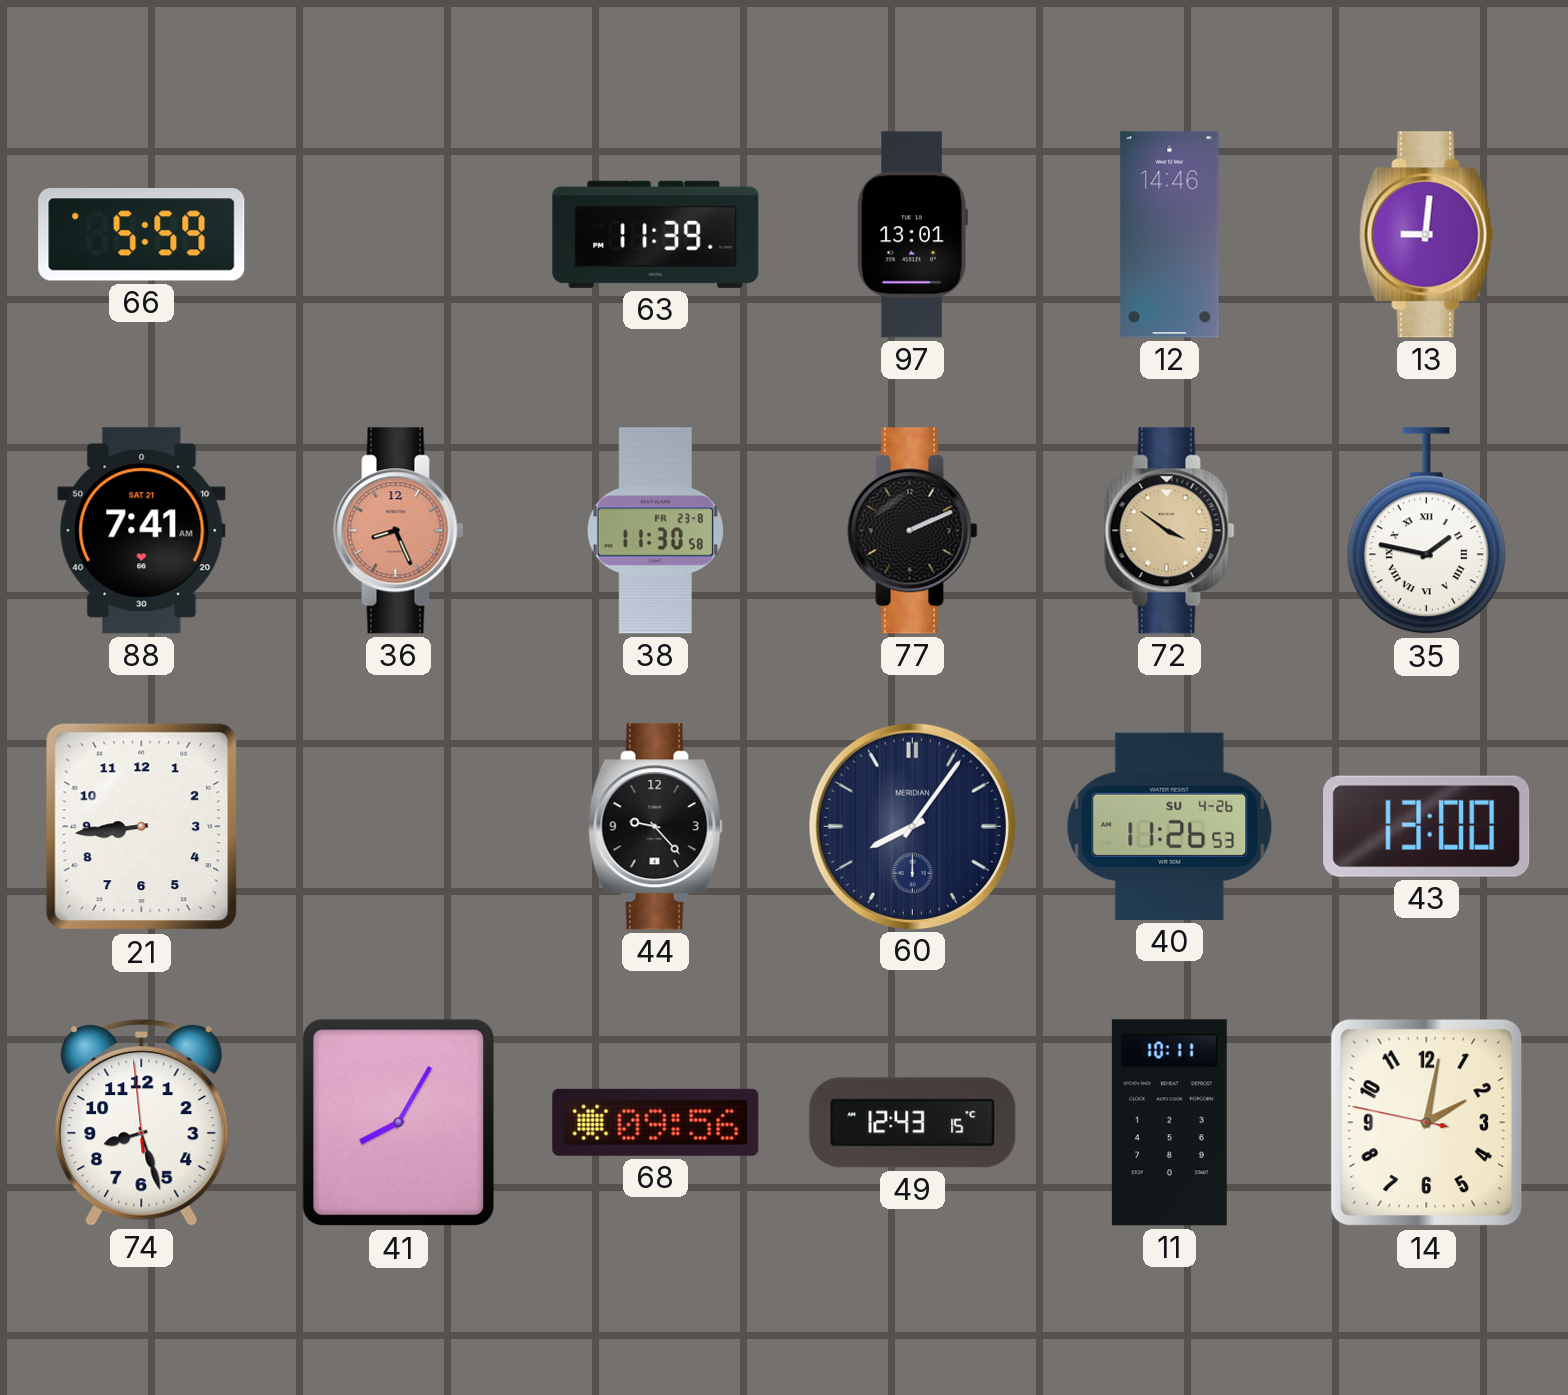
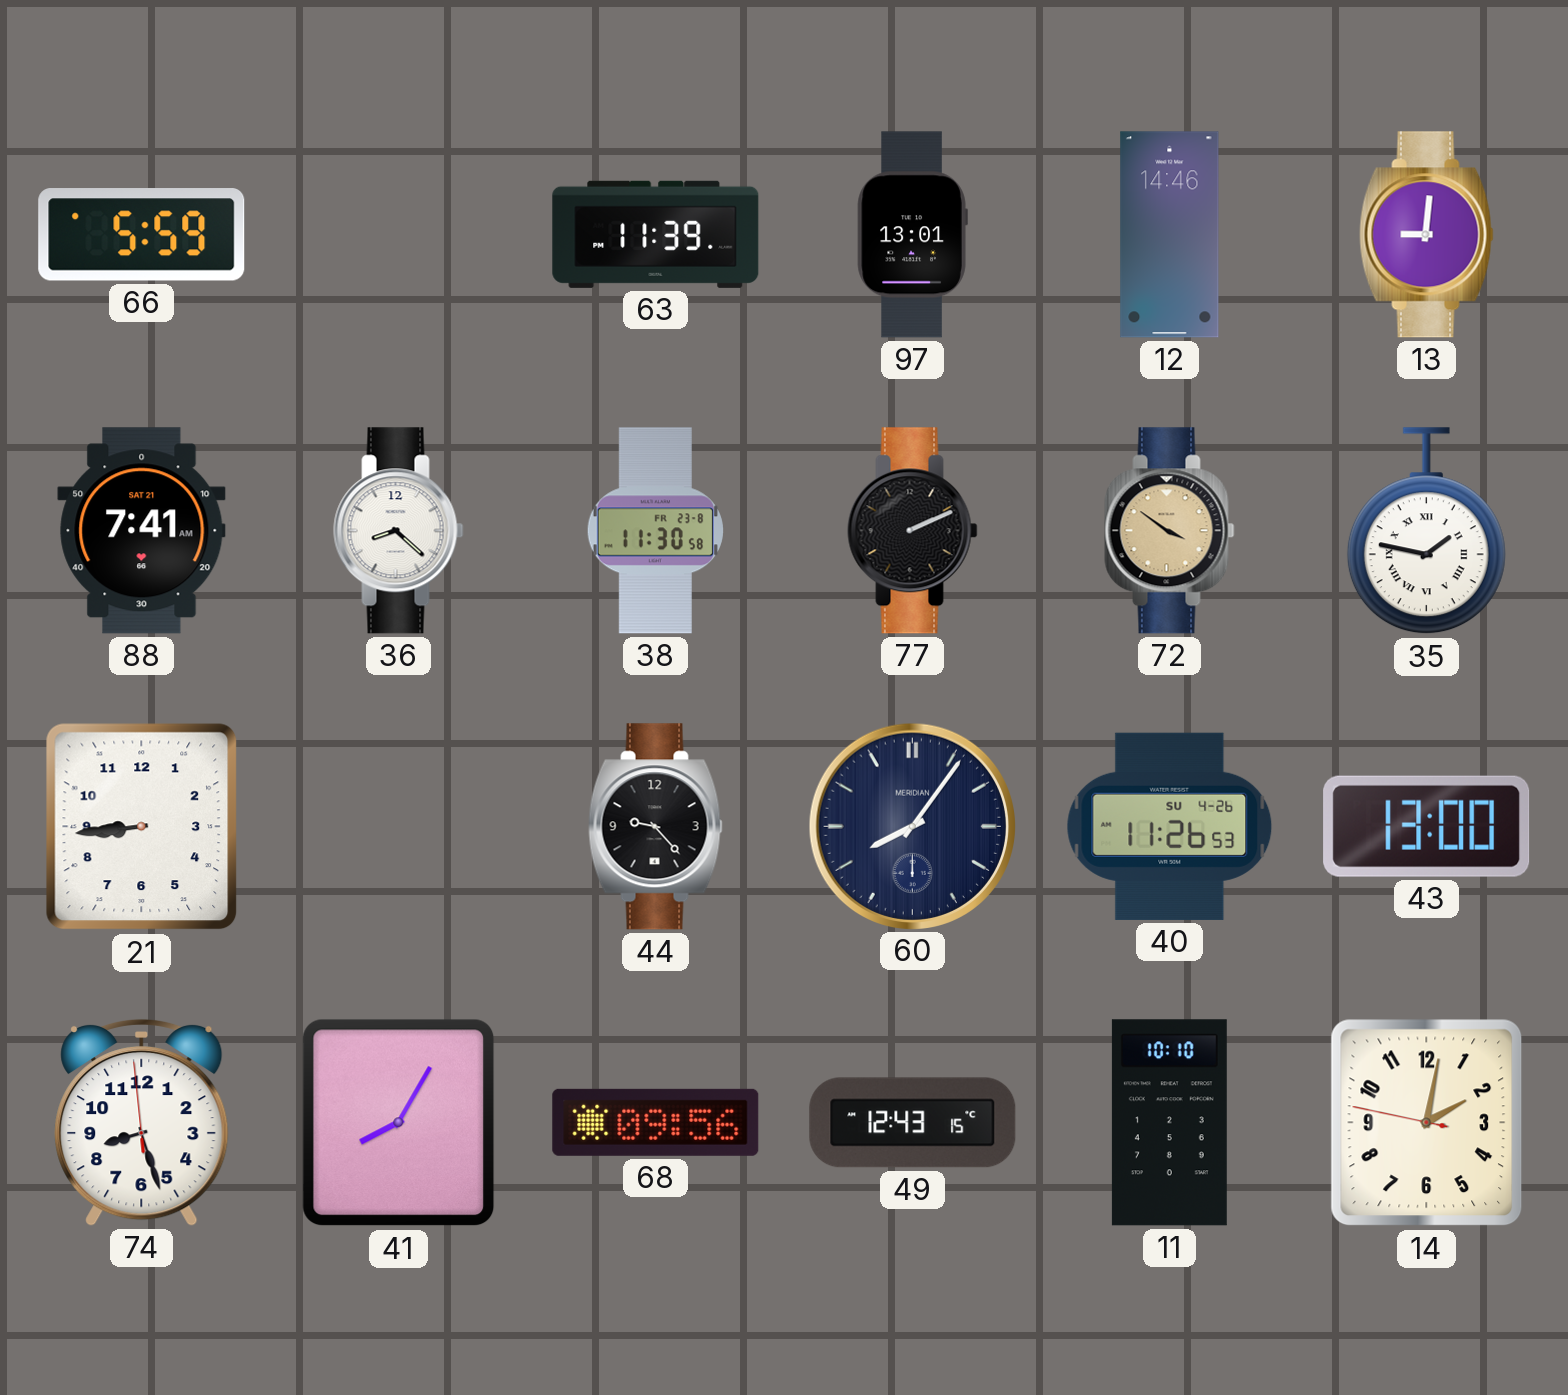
36: 8:26 -> 8:22 (399, 531)
36 dial: salmon -> white (399, 531)
11: 10:11 -> 10:10 (1169, 1123)
